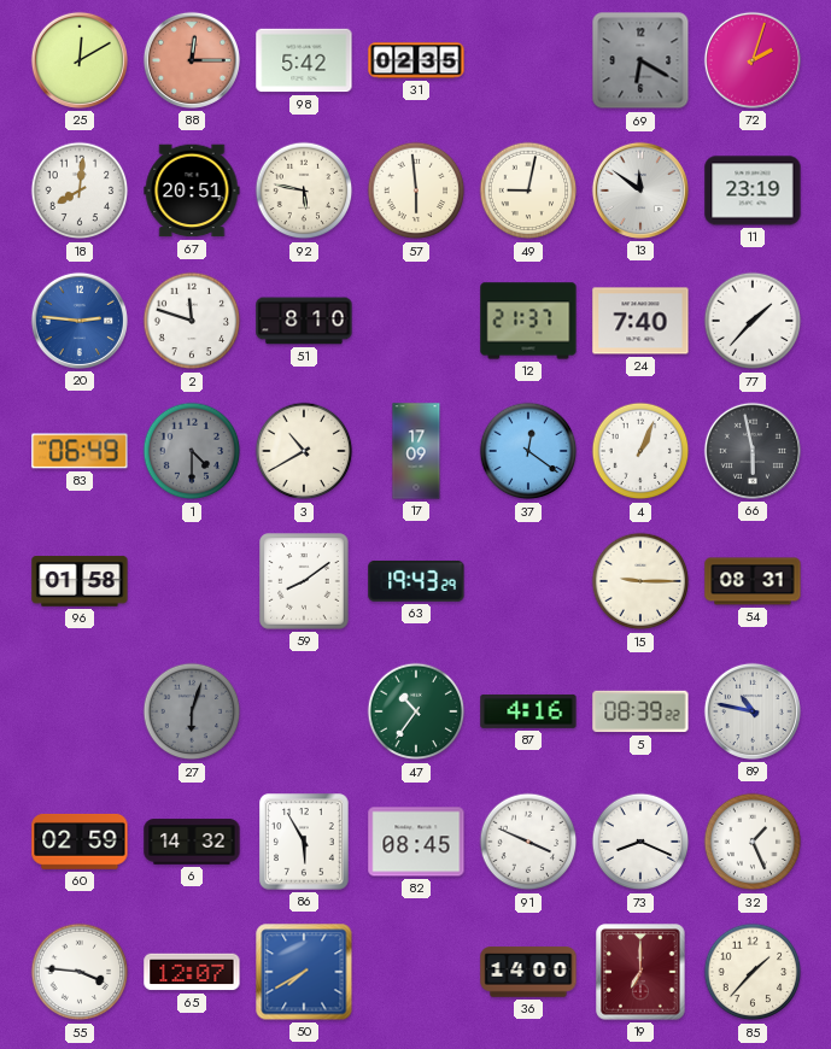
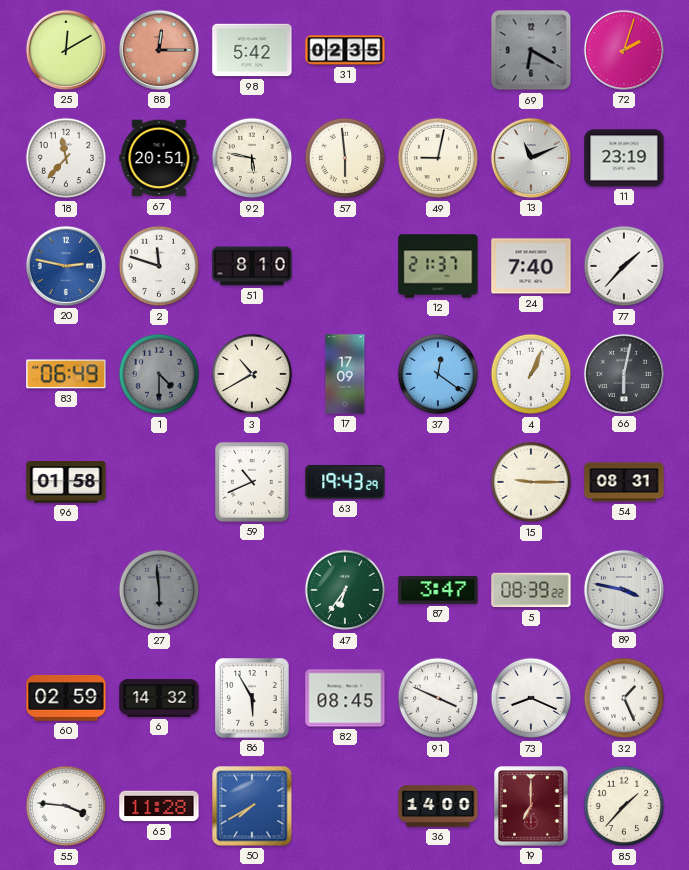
18: 8:01 -> 11:37 (66, 158)
13: 11:51 -> 11:11 (531, 158)
20: 2:46 -> 2:47 (66, 266)
66: 5:58 -> 6:02 (624, 374)
59: 8:09 -> 10:41 (252, 482)
27: 6:03 -> 5:59 (159, 590)
47: 10:36 -> 6:36 (345, 590)
87: 4:16 -> 3:47 (438, 590)
89: 10:47 -> 3:47 (624, 590)
65: 12:07 -> 11:28 (159, 806)
